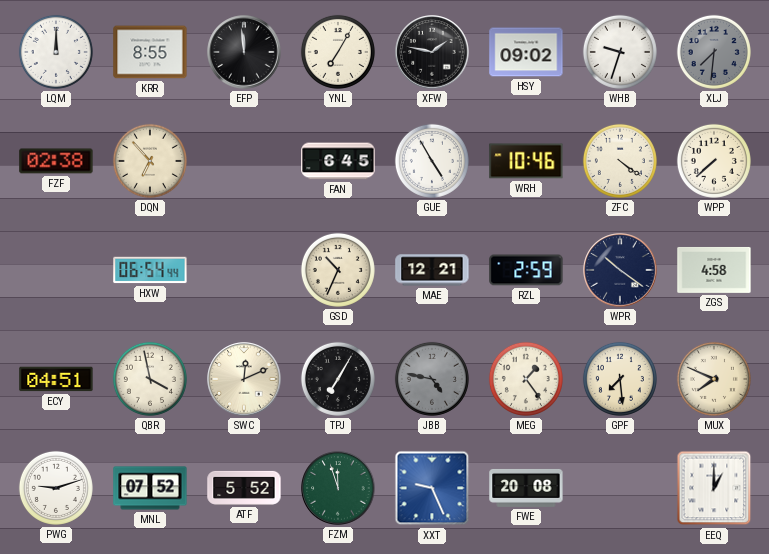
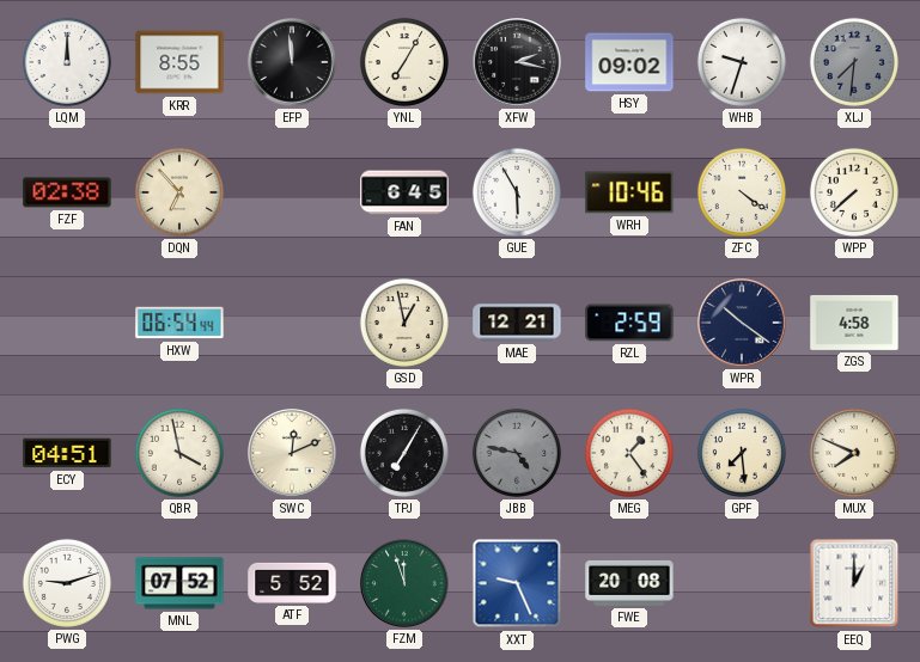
XFW: 1:47 -> 2:17 (517, 62)
GUE: 4:55 -> 5:55 (517, 192)
GSD: 10:34 -> 12:58 (404, 323)
